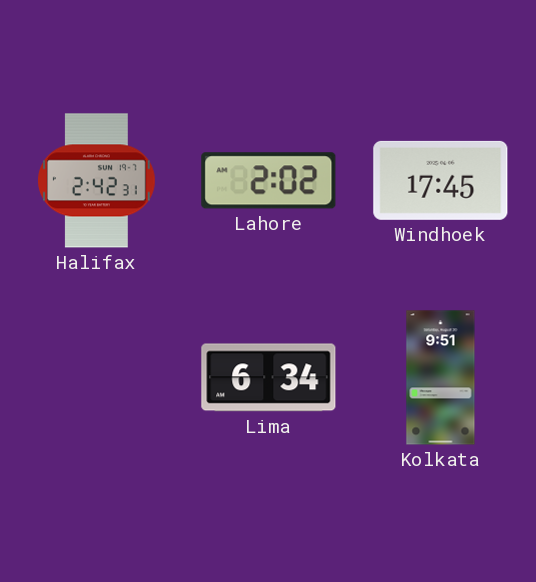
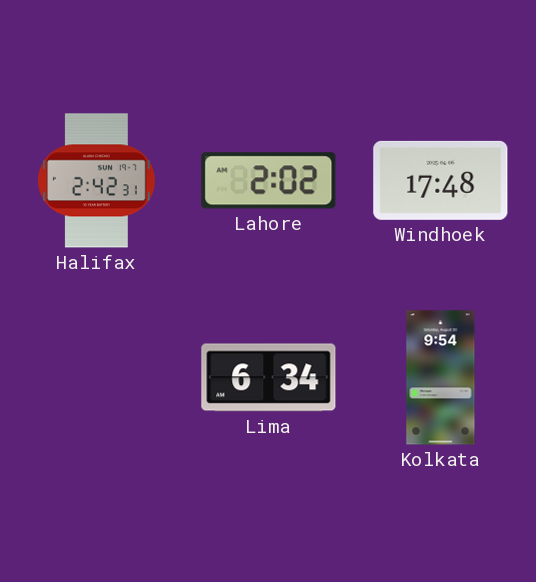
Windhoek: 17:45 -> 17:48 (441, 180)
Kolkata: 9:51 -> 9:54 (441, 378)
